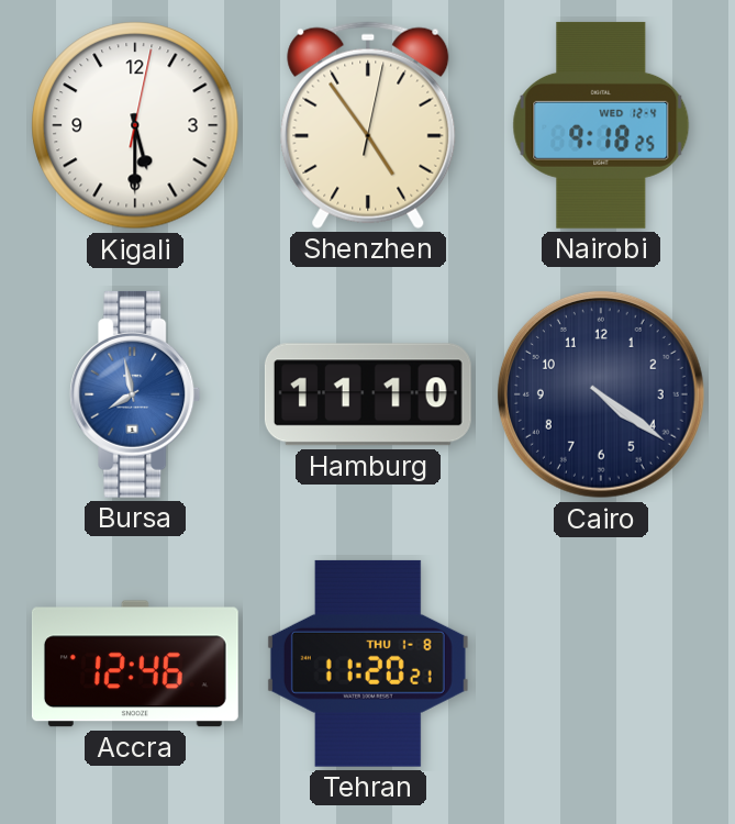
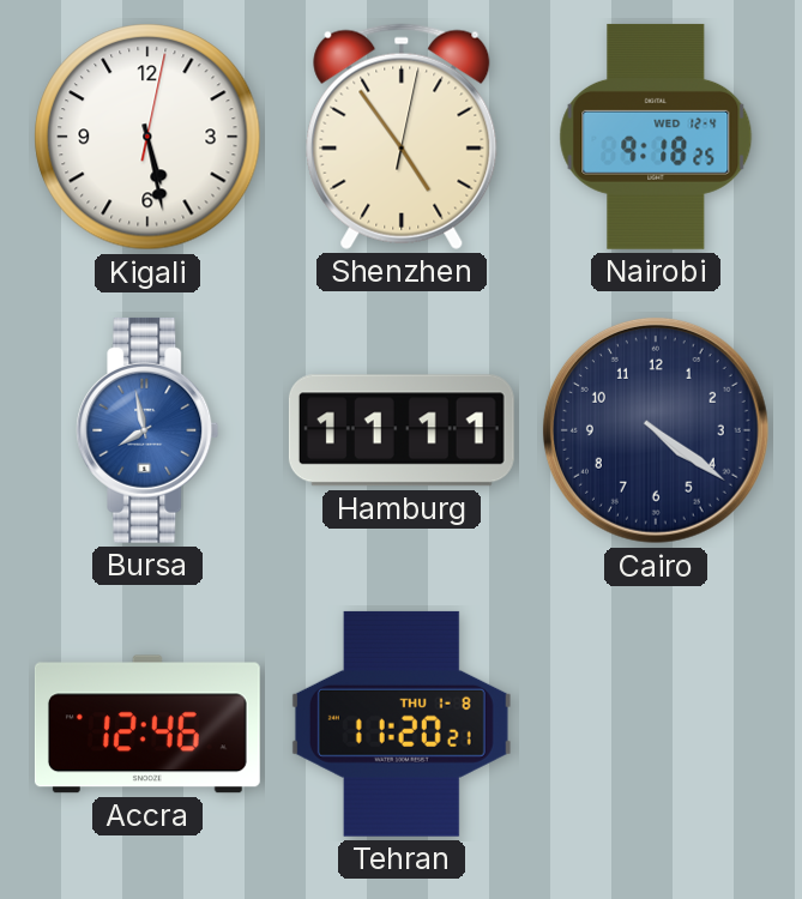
Kigali: 5:30 -> 5:28 (147, 137)
Hamburg: 11:10 -> 11:11 (402, 430)
